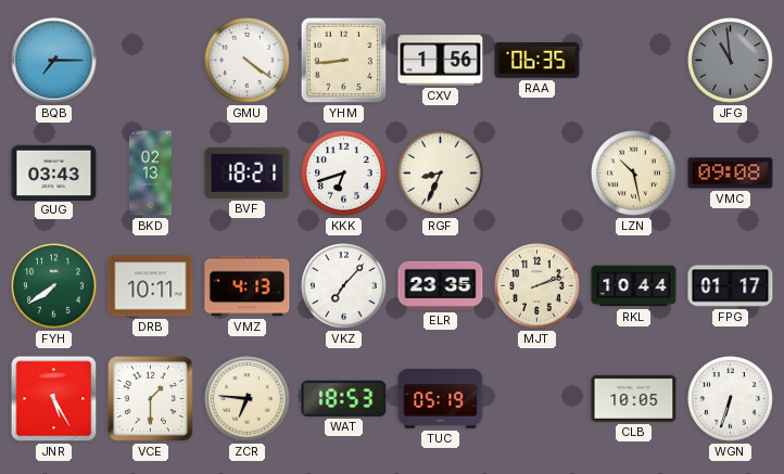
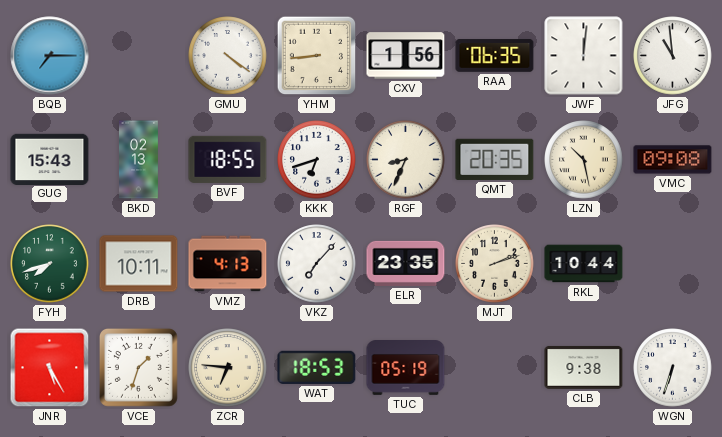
JWF: none -> 12:01 (584, 56)
JFG dial: grey -> white (673, 56)
GUG: 03:43 -> 15:43 (50, 159)
BVF: 18:21 -> 18:55 (228, 159)
QMT: none -> 20:35 (495, 159)
FYH: 7:39 -> 7:42 (50, 264)
FPG: 01:17 -> none (731, 286)
VCE: 1:30 -> 1:33 (138, 367)
CLB: 10:05 -> 9:38 (584, 367)
